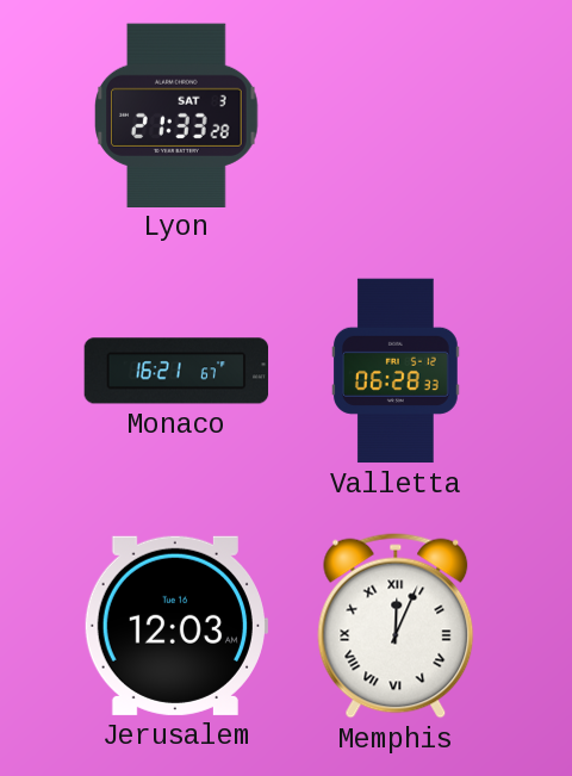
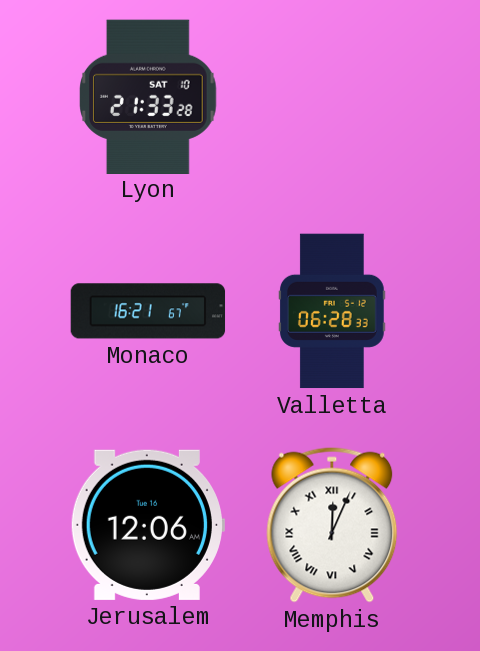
Lyon date: SAT 3 -> SAT 10 (149, 96)
Jerusalem: 12:03 -> 12:06 (147, 525)
